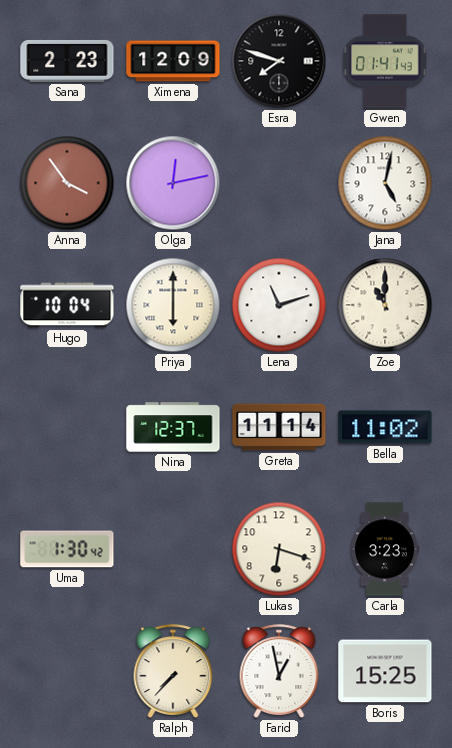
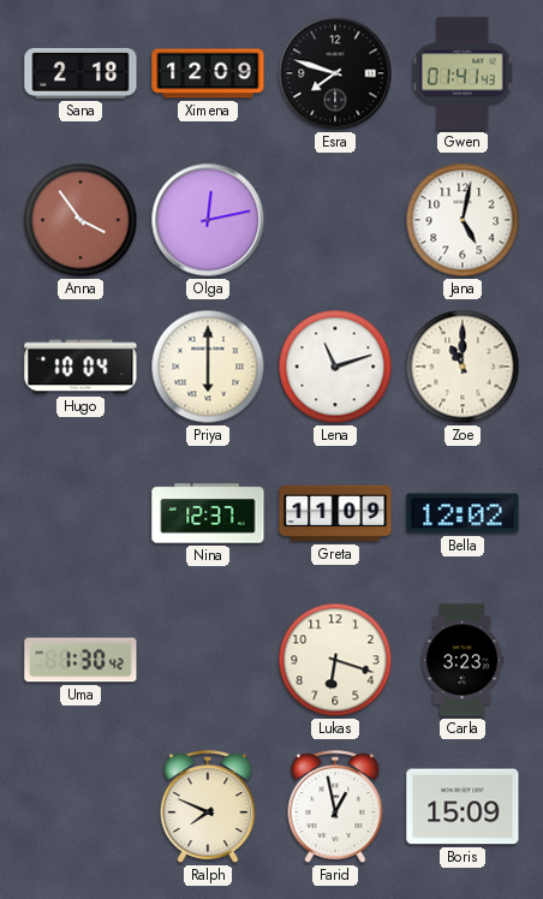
Sana: 2:23 -> 2:18 (80, 73)
Greta: 11:14 -> 11:09 (335, 513)
Bella: 11:02 -> 12:02 (463, 513)
Ralph: 7:37 -> 7:49 (208, 806)
Boris: 15:25 -> 15:09 (463, 806)
